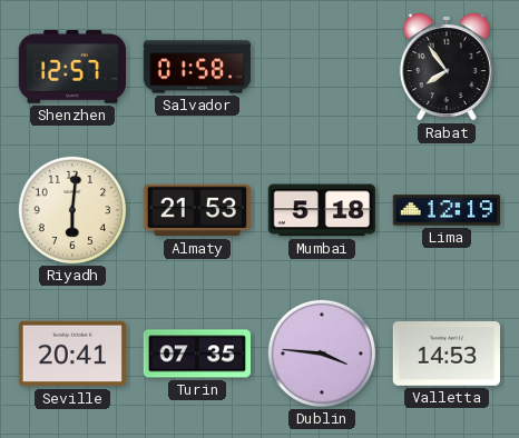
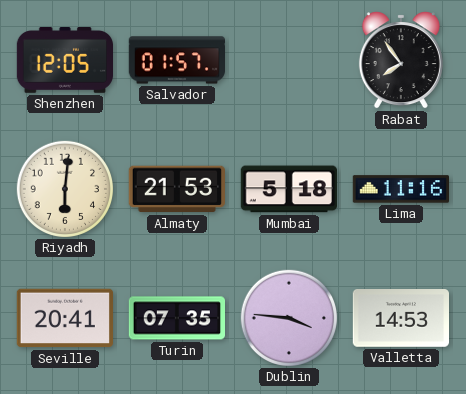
Shenzhen: 12:57 -> 12:05 (64, 60)
Salvador: 01:58 -> 01:57 (176, 60)
Lima: 12:19 -> 11:16 (400, 189)
